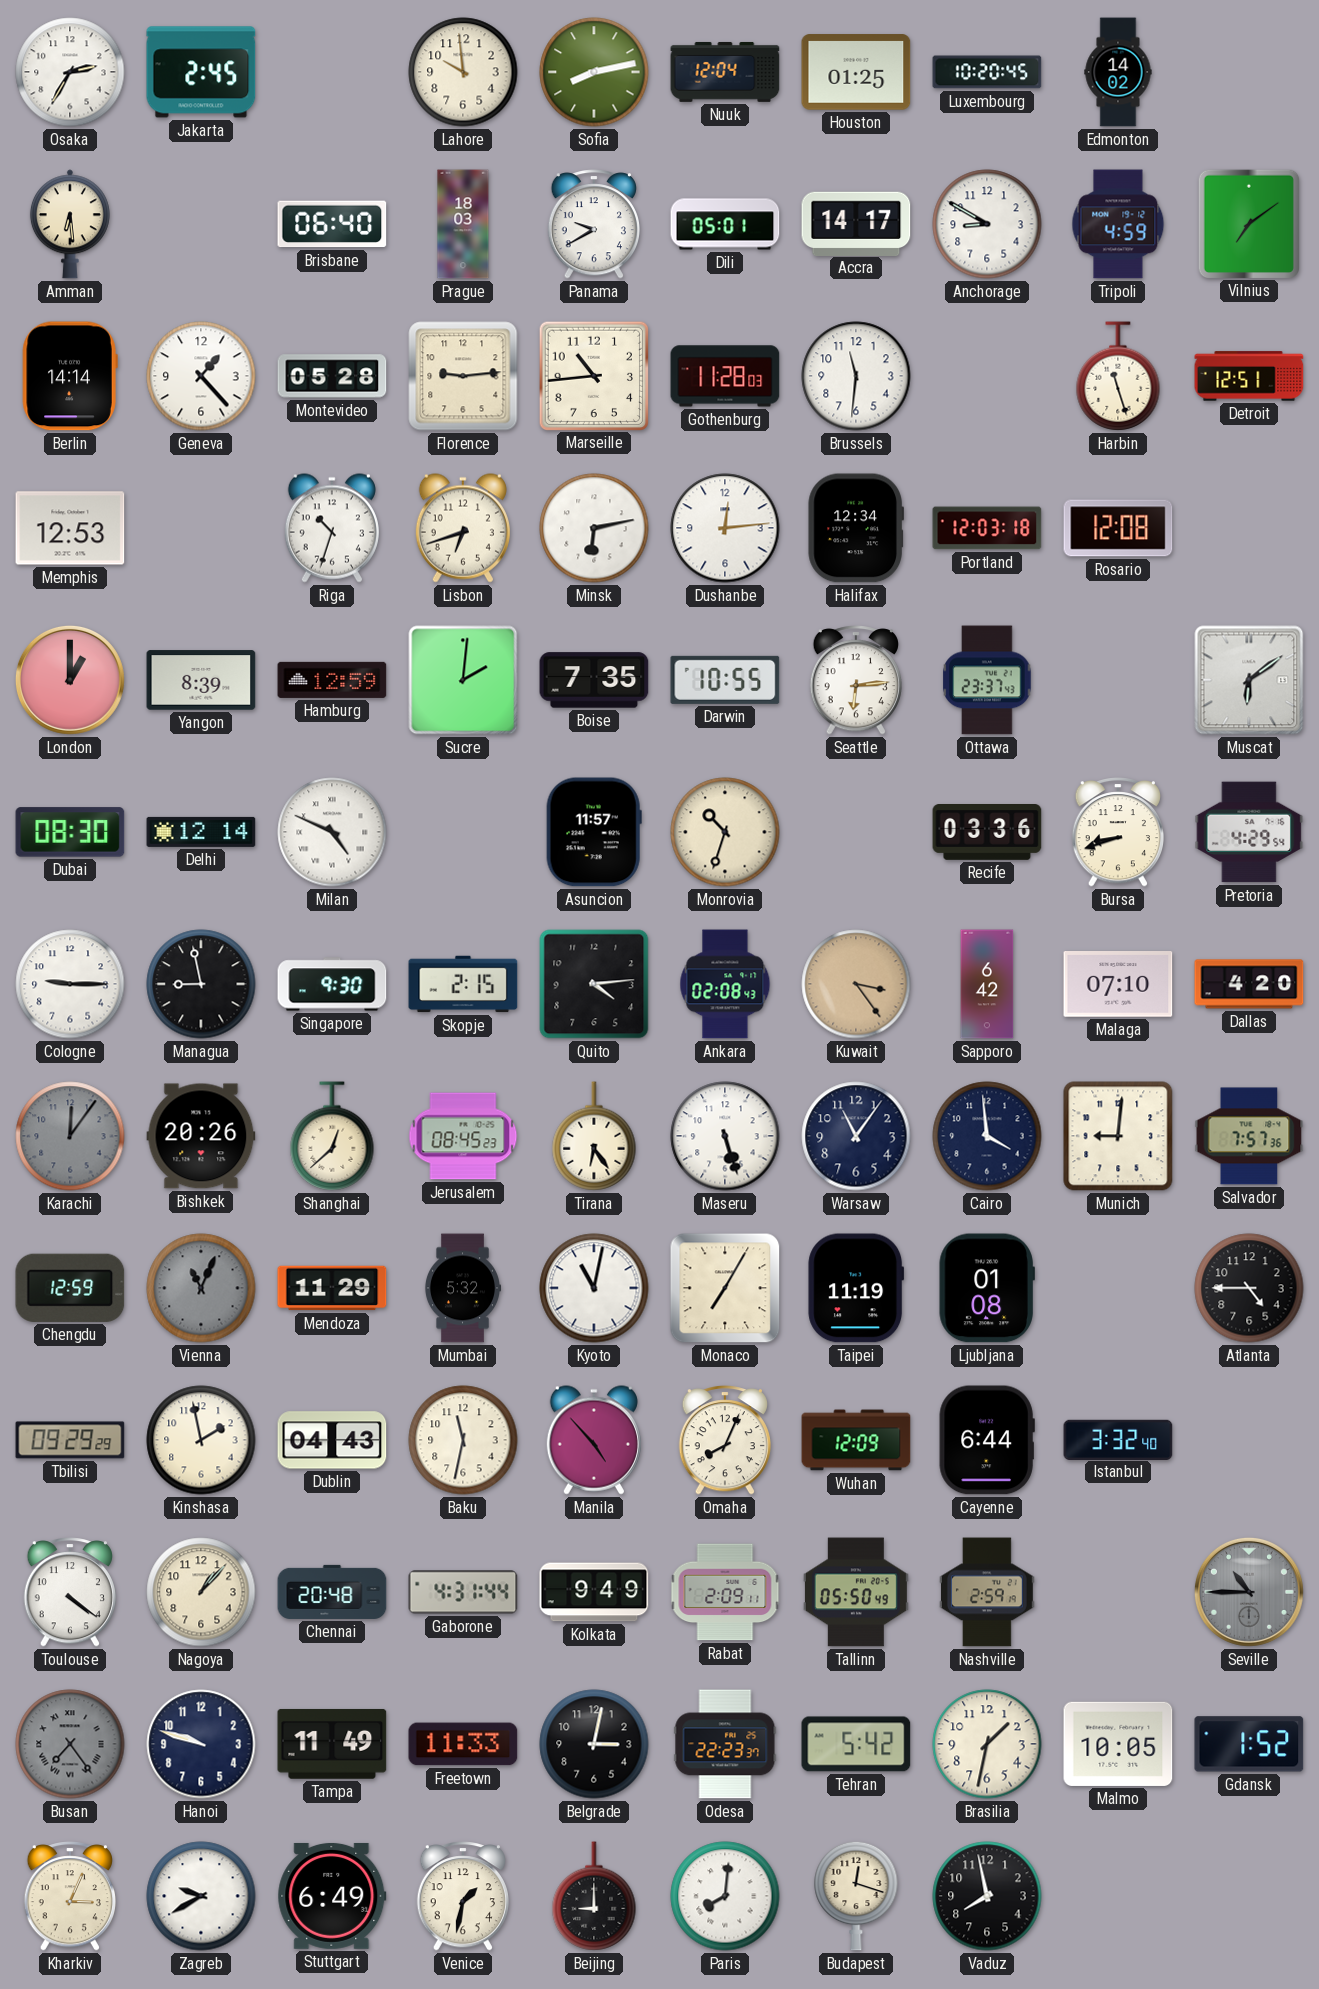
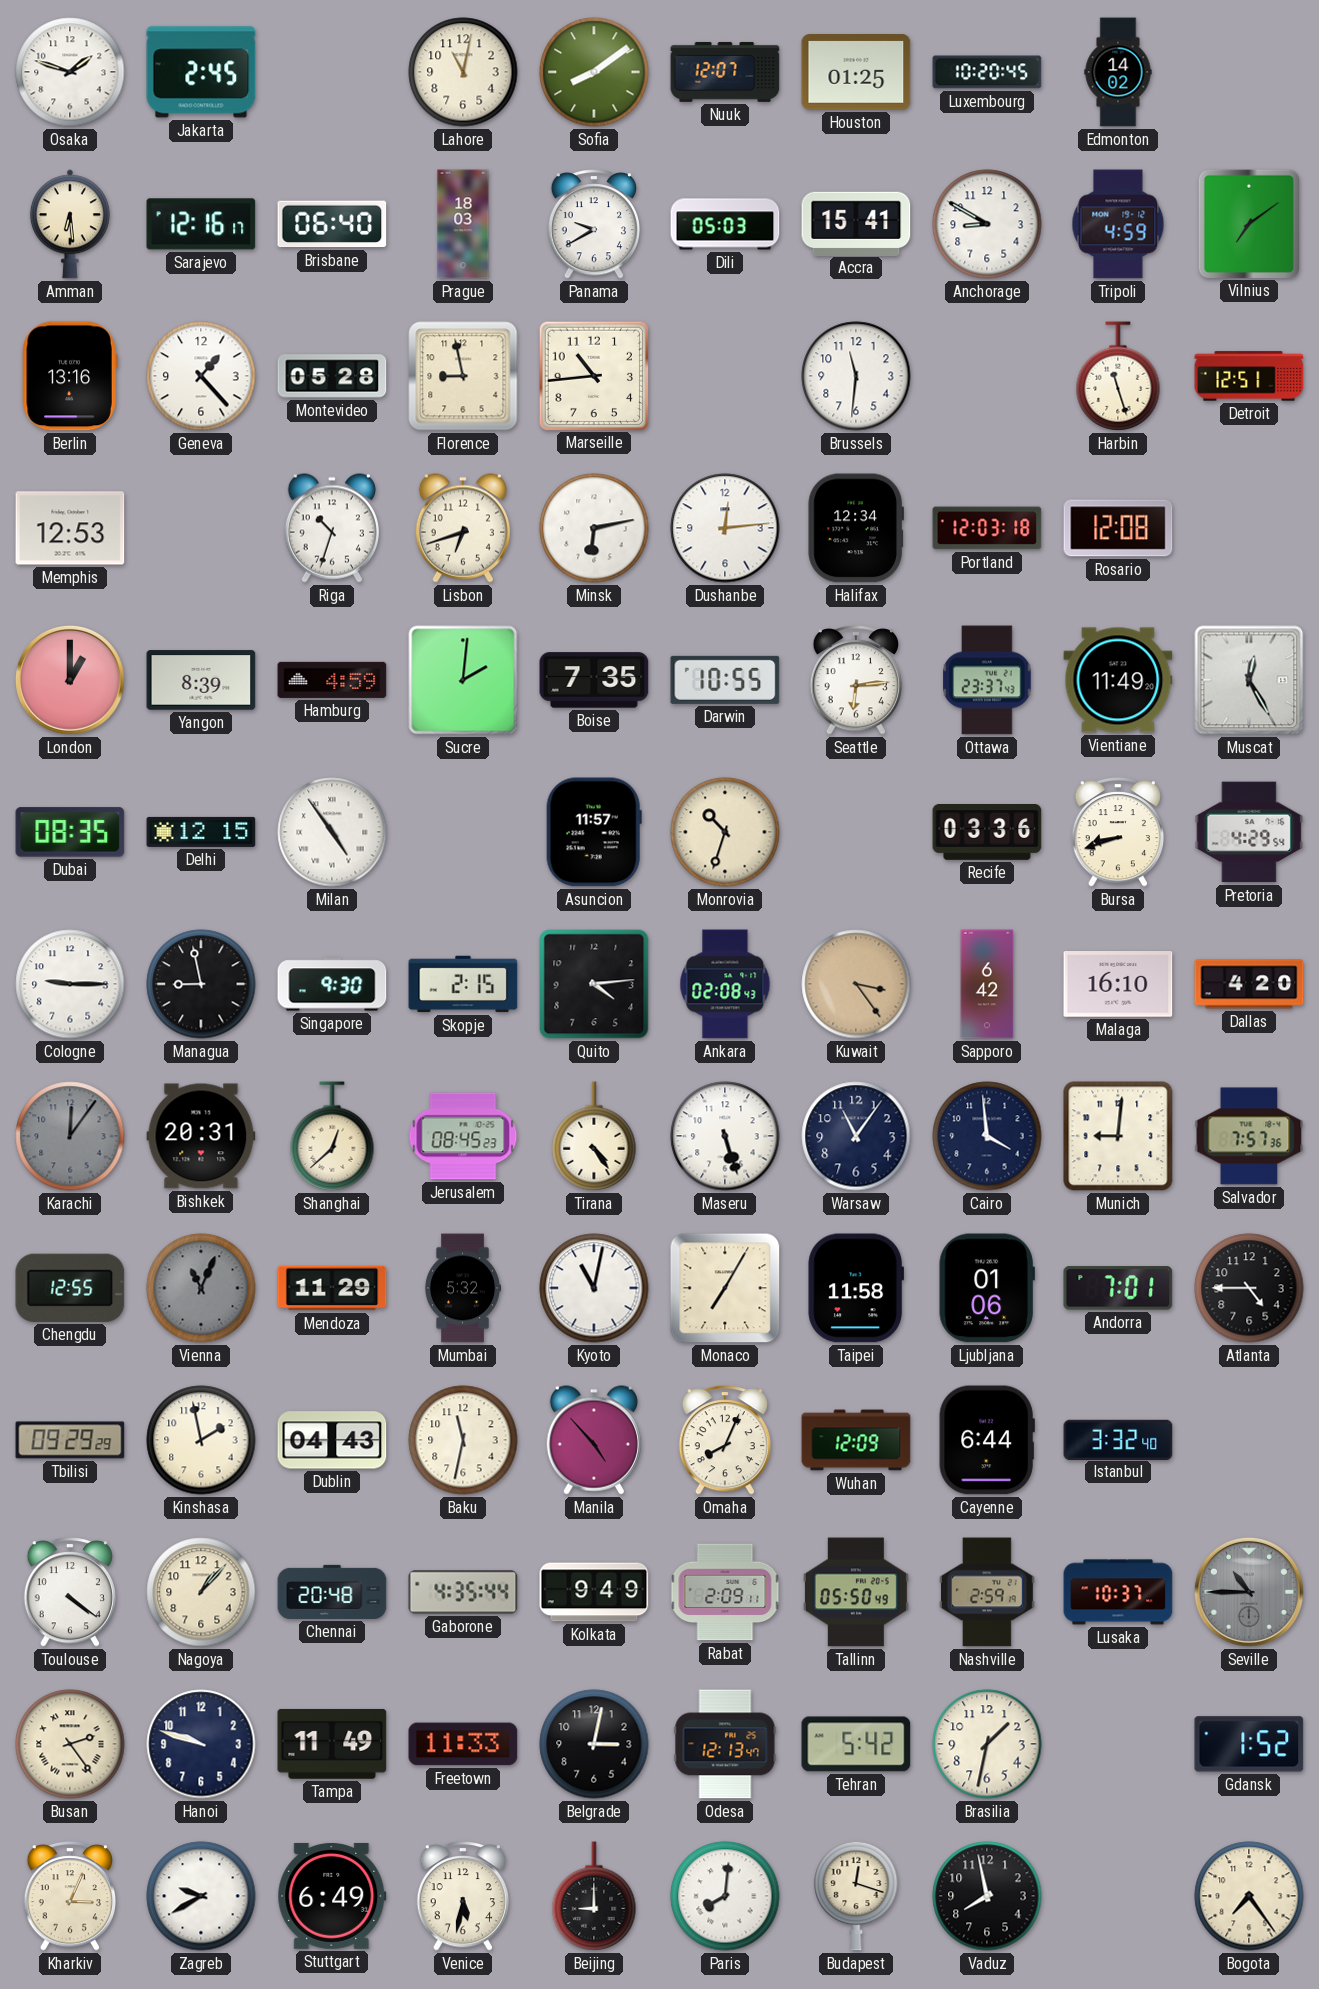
Osaka: 2:35 -> 1:48 (70, 72)
Lahore: 9:59 -> 11:02 (463, 72)
Sofia: 8:13 -> 8:09 (594, 72)
Nuuk: 12:04 -> 12:07 (725, 72)
Sarajevo: none -> 12:16 (201, 224)
Dili: 05:01 -> 05:03 (725, 224)
Accra: 14:17 -> 15:41 (856, 223)
Berlin: 14:14 -> 13:16 (70, 376)
Florence: 9:14 -> 8:58 (463, 376)
Gothenburg: 11:28 -> none (725, 376)
Hamburg: 12:59 -> 4:59 (332, 680)
Vientiane: none -> 11:49 (1118, 680)
Muscat: 6:09 -> 12:25 (1249, 680)
Dubai: 08:30 -> 08:35 (70, 832)
Delhi: 12:14 -> 12:15 (201, 832)
Milan: 4:49 -> 4:54 (332, 832)
Malaga: 07:10 -> 16:10 (1118, 985)
Bishkek: 20:26 -> 20:31 (201, 1136)
Tirana: 6:24 -> 4:24 (594, 1136)
Chengdu: 12:59 -> 12:55 (70, 1288)
Taipei: 11:19 -> 11:58 (856, 1288)
Ljubljana: 01:08 -> 01:06 (987, 1288)
Andorra: none -> 7:01 (1118, 1288)
Gaborone: 4:31 -> 4:35 (463, 1592)
Lusaka: none -> 10:37 (1118, 1592)
Busan: 7:24 -> 2:24 (70, 1744)
Busan dial: grey -> cream (70, 1744)
Odesa: 22:23 -> 12:13 (725, 1744)
Malmo: 10:05 -> none (1118, 1744)
Venice: 1:32 -> 5:32 (462, 1896)
Bogota: none -> 7:24 (1249, 1896)
